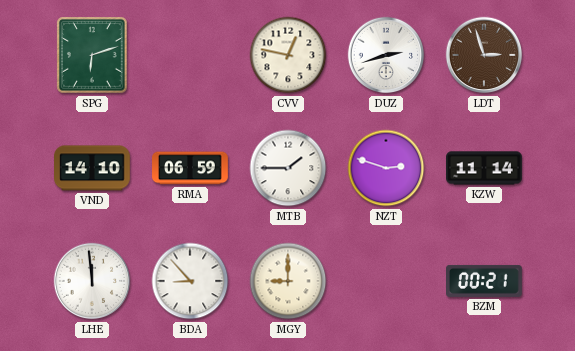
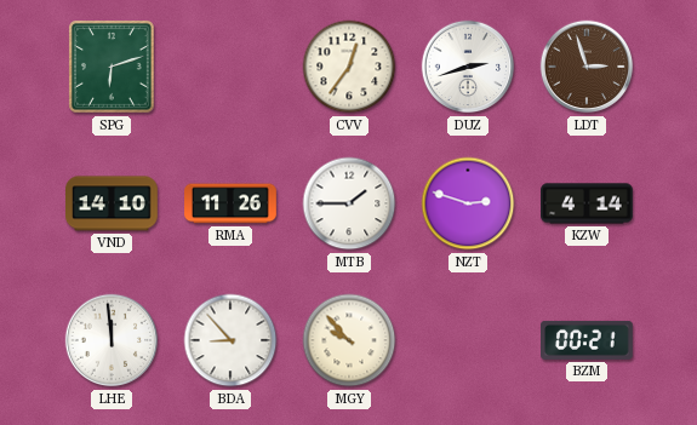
CVV: 12:47 -> 12:36 (349, 67)
RMA: 06:59 -> 11:26 (230, 203)
KZW: 11:14 -> 4:14 (587, 203)
MGY: 9:00 -> 9:53 (349, 340)
